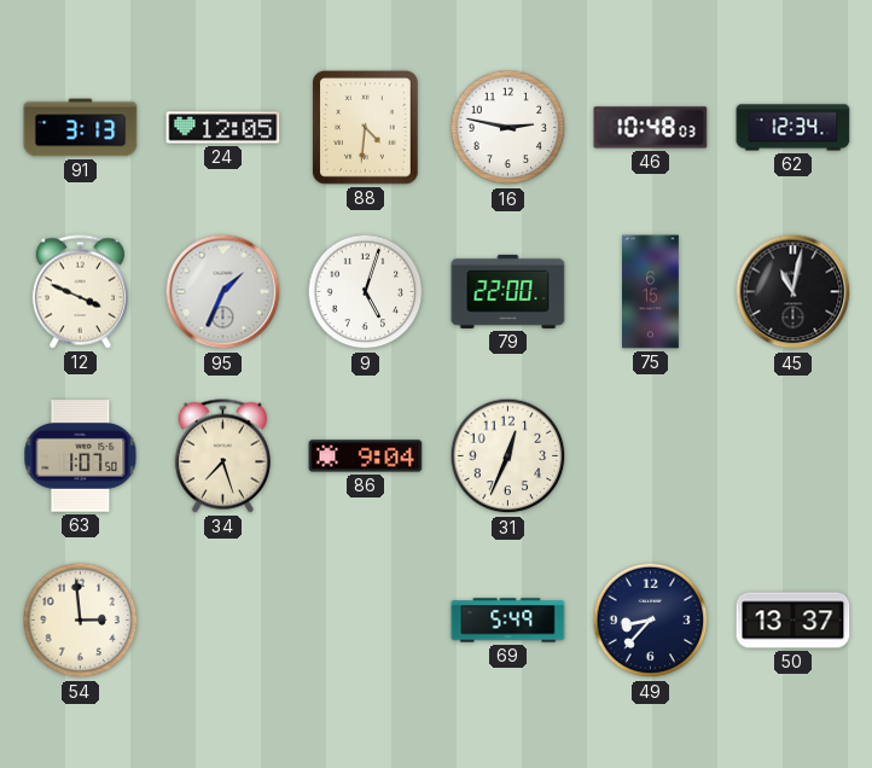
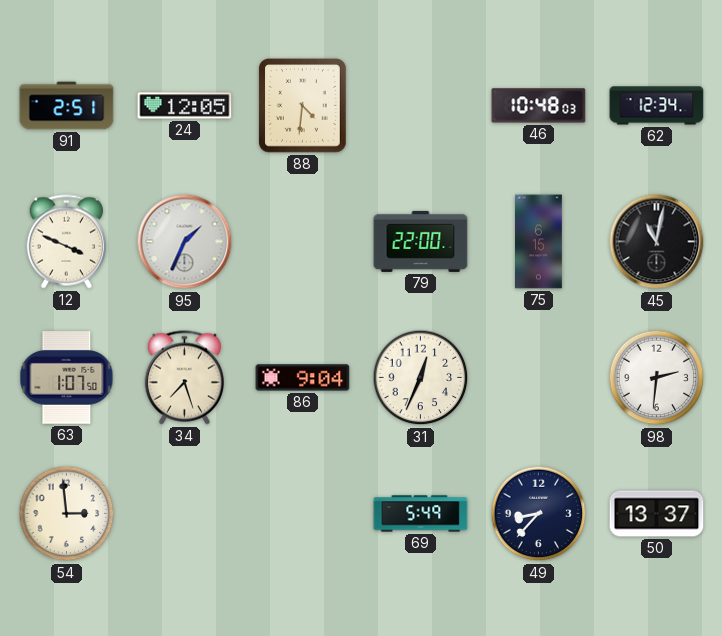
91: 3:13 -> 2:51 (67, 106)
16: 2:47 -> none (508, 128)
9: 5:03 -> none (366, 292)
98: none -> 2:31 (657, 378)
